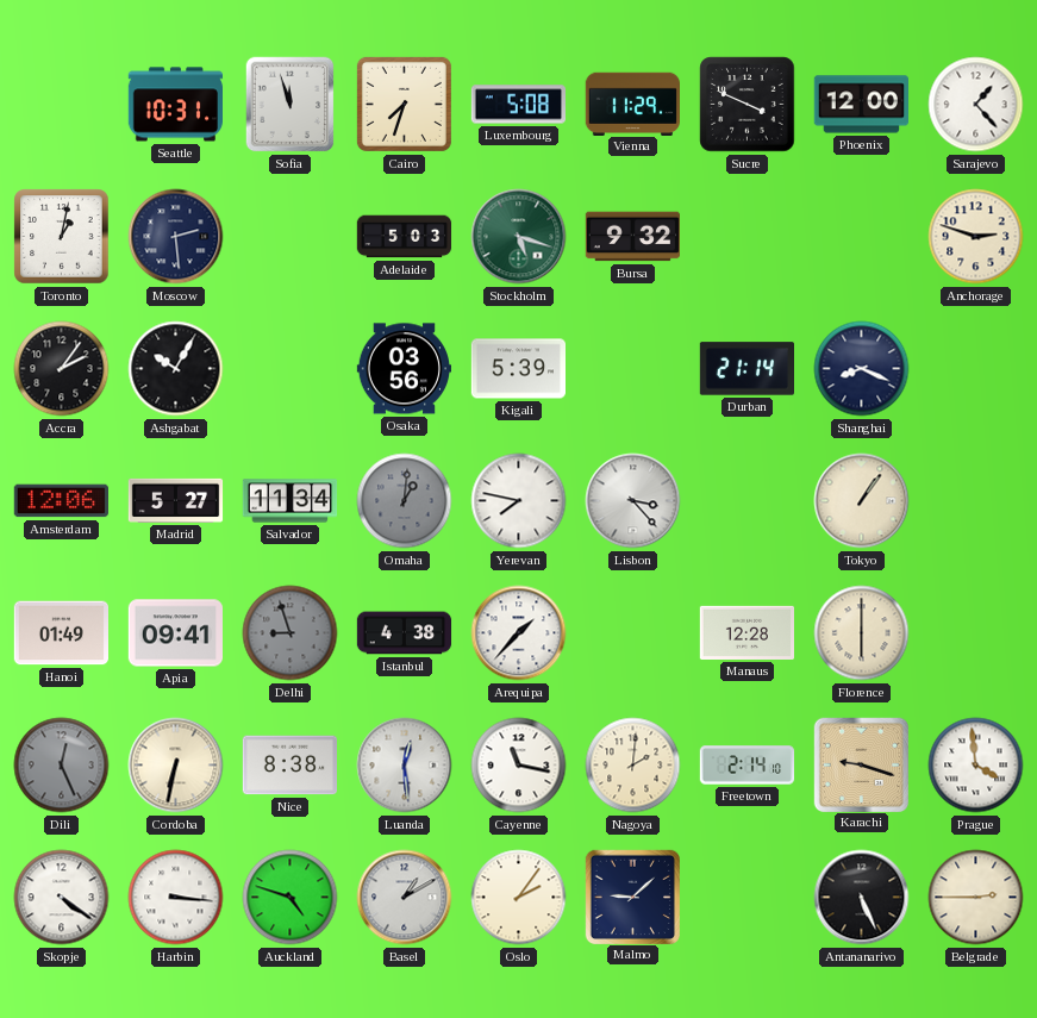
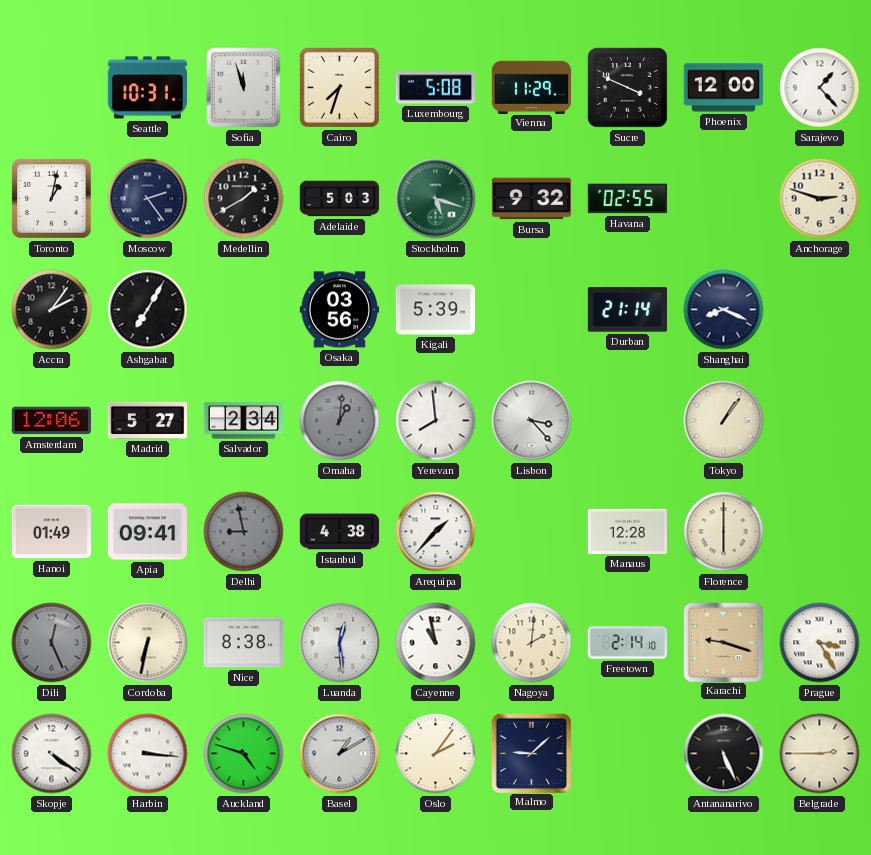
Moscow: 2:29 -> 2:24 (148, 199)
Medellin: none -> 1:40 (244, 199)
Havana: none -> 02:55 (628, 199)
Ashgabat: 10:05 -> 7:05 (148, 310)
Salvador: 11:34 -> 2:34 (244, 421)
Yerevan: 7:47 -> 7:59 (436, 421)
Delhi: 8:57 -> 8:58 (244, 532)
Cayenne: 11:17 -> 10:58 (436, 643)
Prague: 3:59 -> 3:25 (820, 643)
